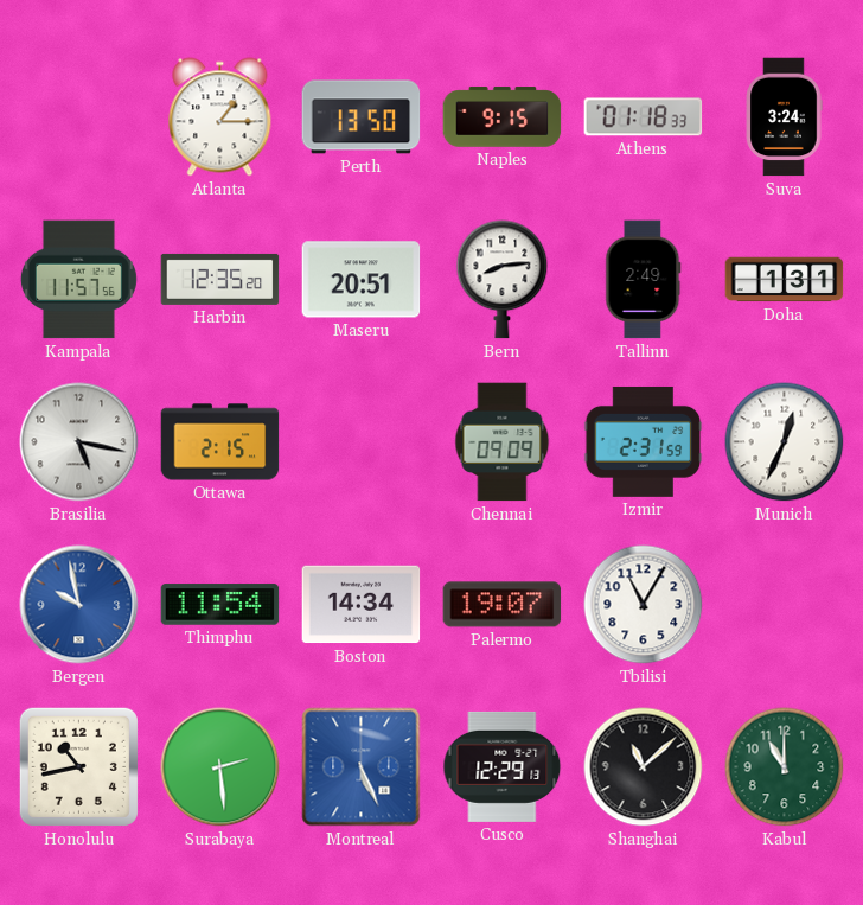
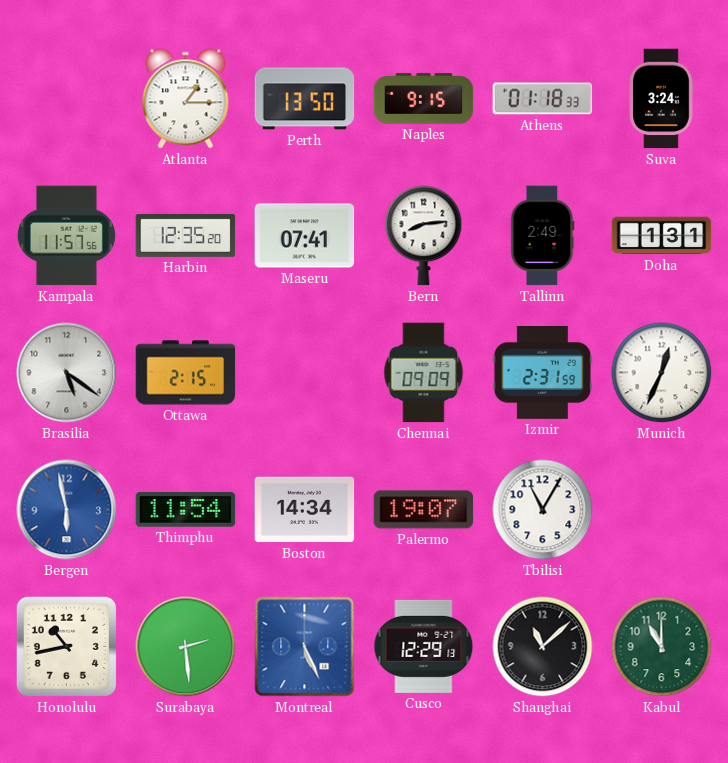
Maseru: 20:51 -> 07:41 (305, 236)
Brasilia: 5:17 -> 5:21 (67, 373)
Bergen: 9:58 -> 5:58 (67, 510)
